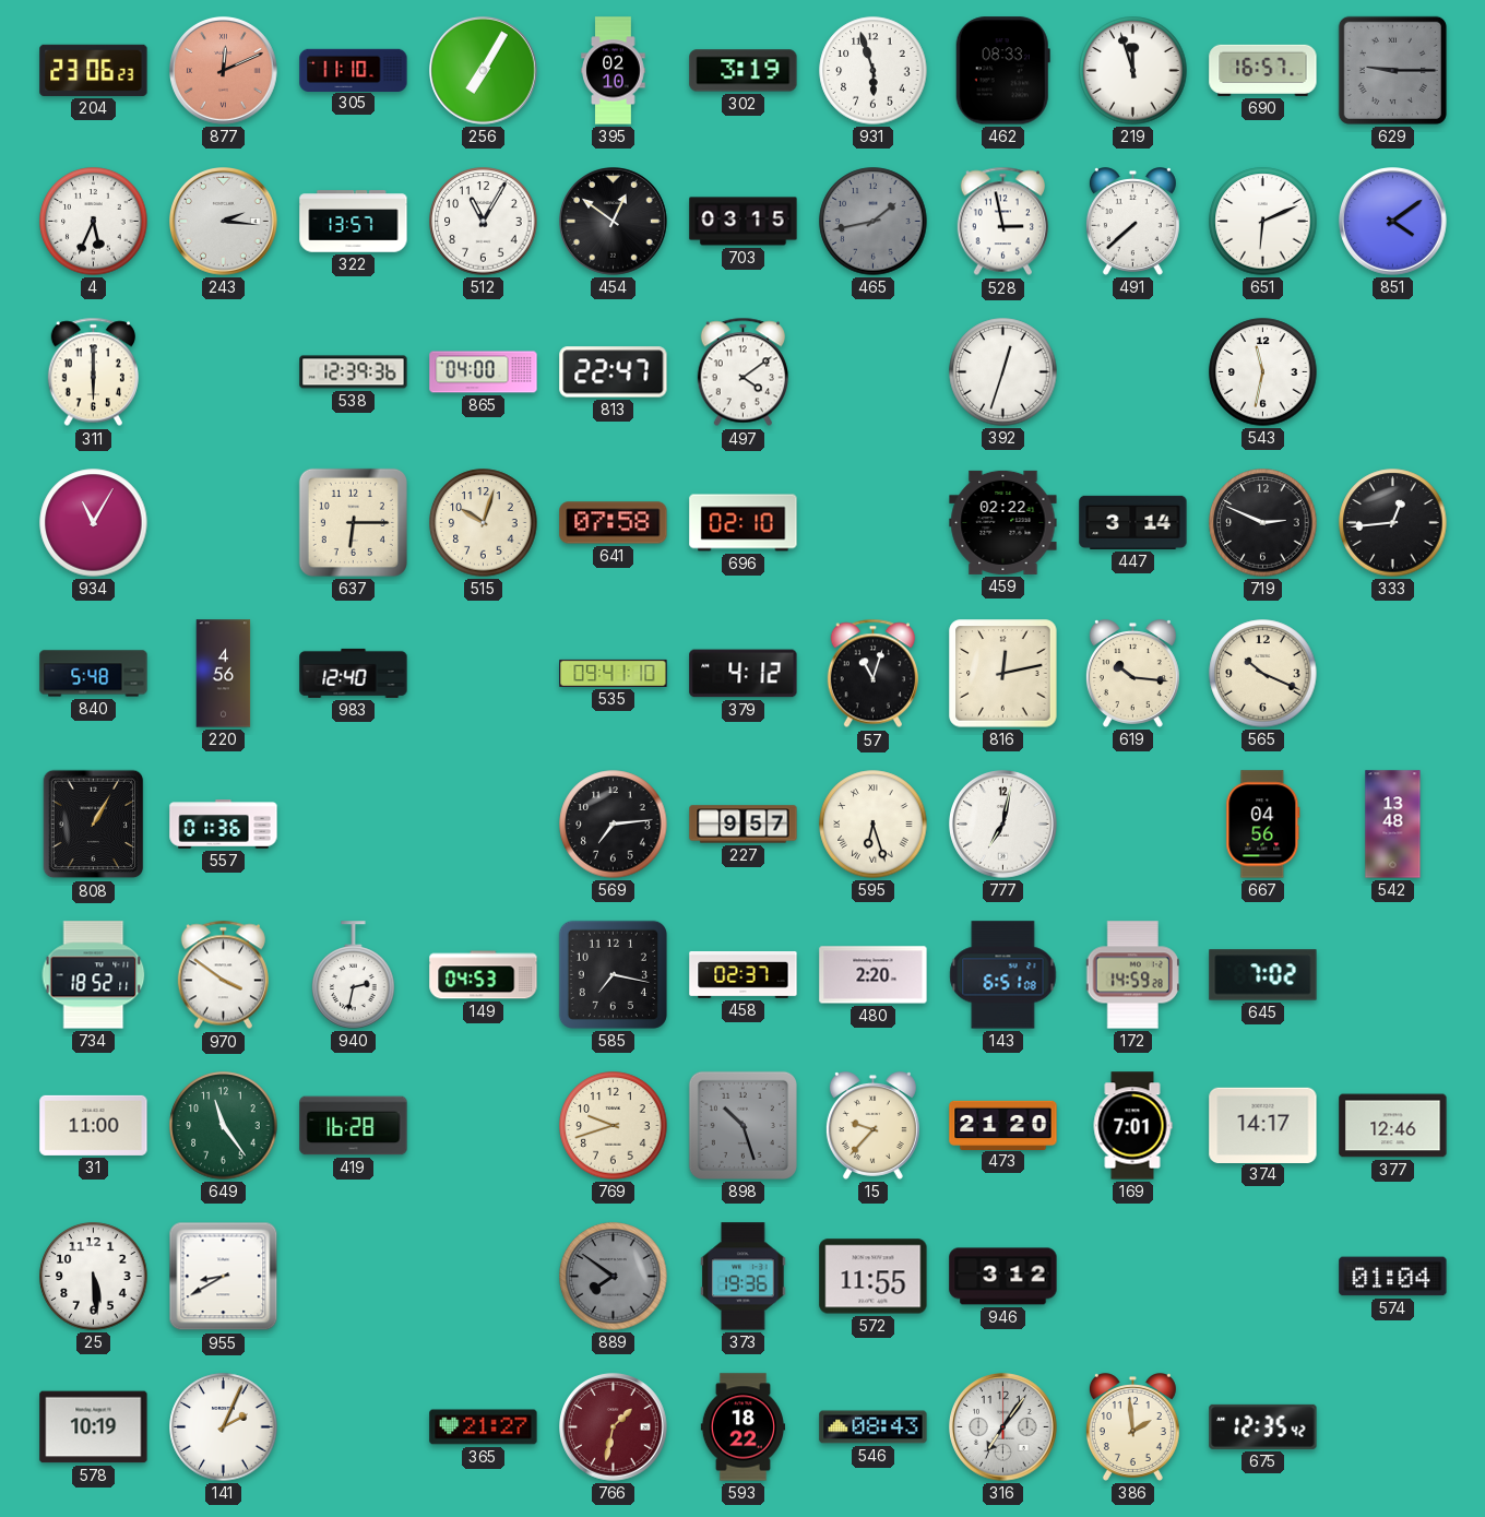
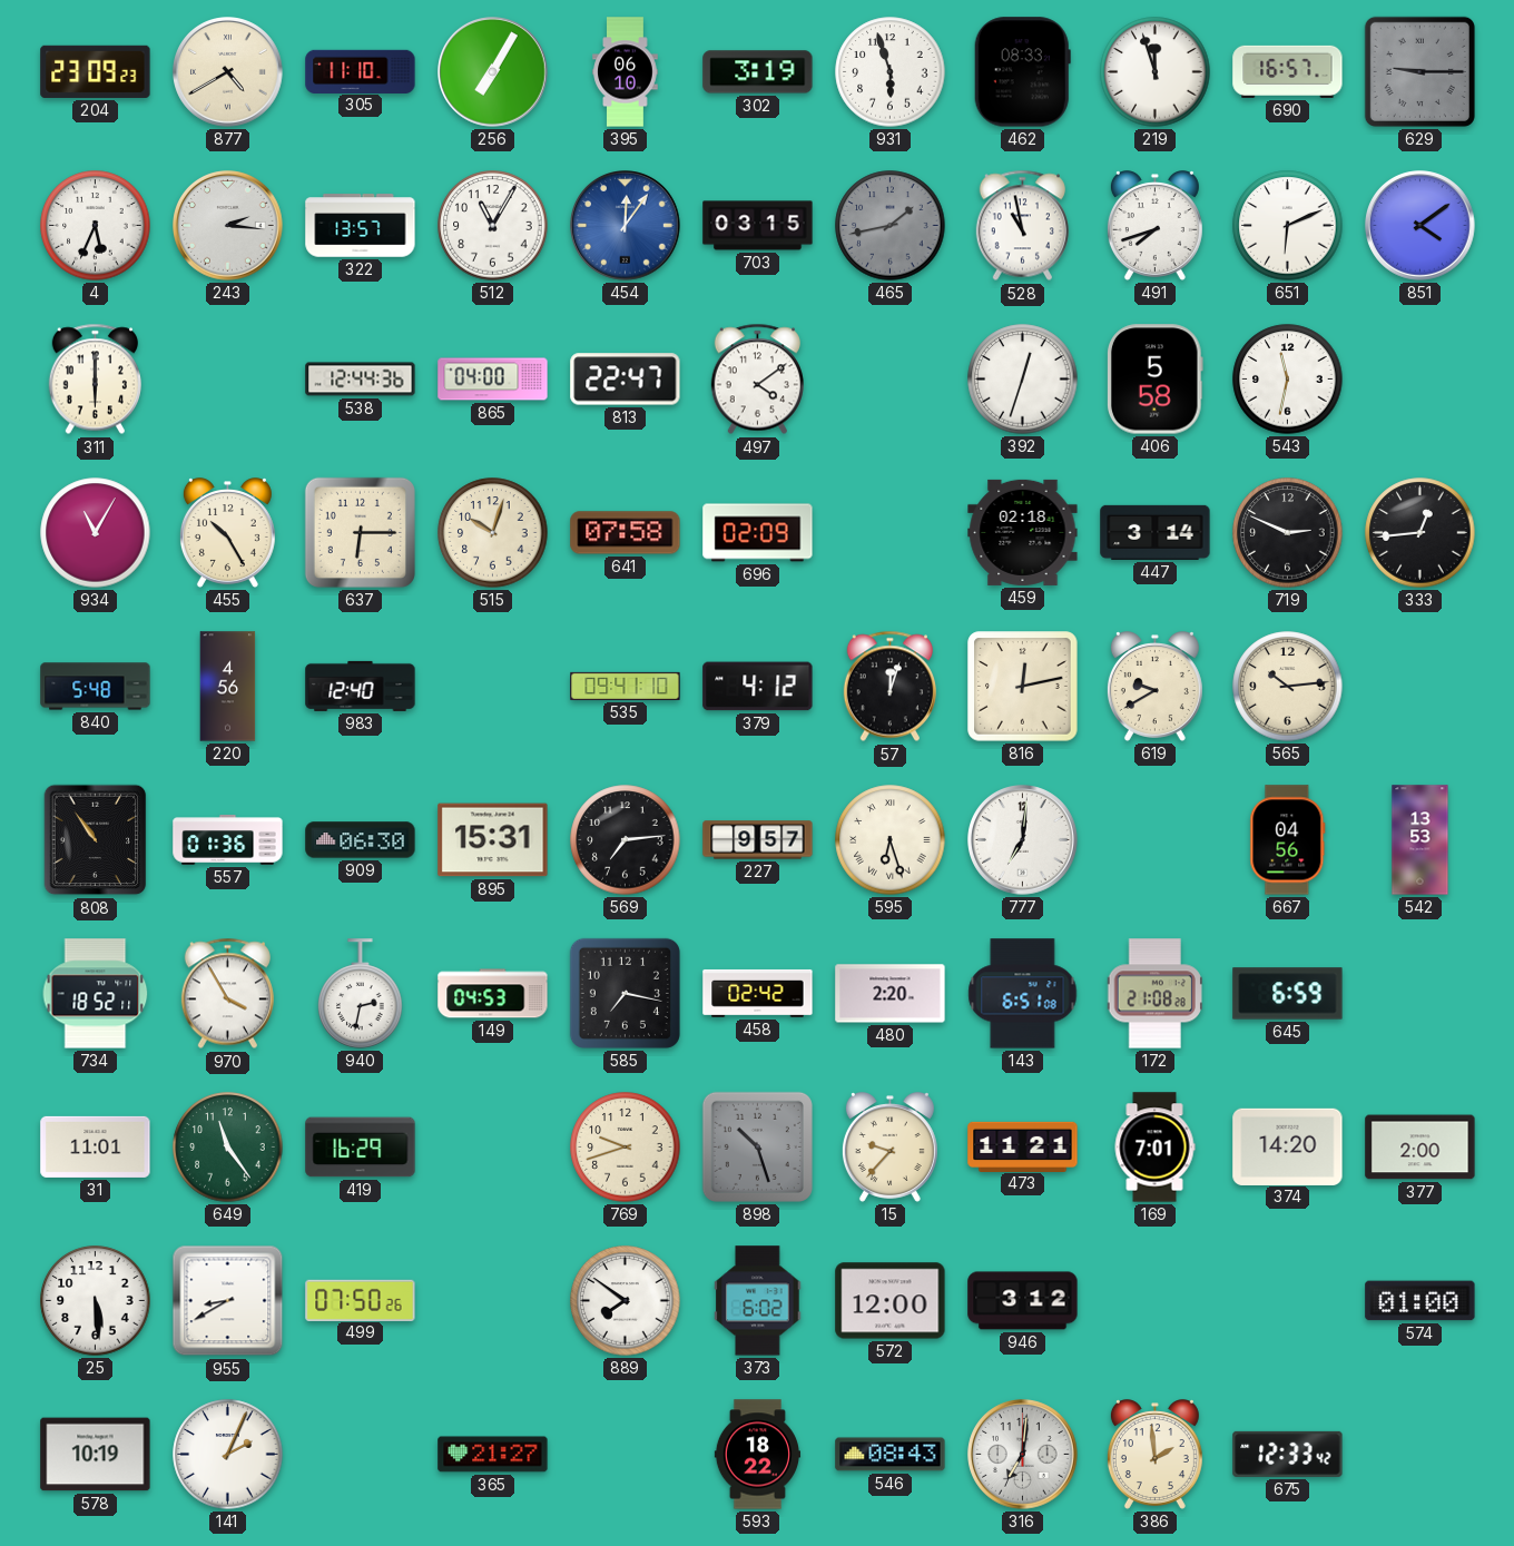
204: 23:06 -> 23:09 (96, 71)
877: 12:11 -> 4:40 (228, 72)
877 dial: salmon -> cream (228, 72)
395: 02:10 -> 06:10 (626, 72)
454: 12:51 -> 12:06 (626, 226)
454 dial: black -> blue (626, 226)
528: 2:58 -> 10:58 (1022, 226)
491: 7:38 -> 7:42 (1154, 226)
538: 12:39 -> 12:44 (361, 380)
406: none -> 5:58 (1154, 380)
455: none -> 10:25 (227, 533)
696: 02:10 -> 02:09 (758, 533)
459: 02:22 -> 02:18 (1023, 532)
57: 11:03 -> 12:03 (889, 687)
619: 10:16 -> 9:40 (1154, 687)
565: 10:19 -> 10:14 (1288, 687)
808: 1:05 -> 10:54 (96, 840)
909: none -> 06:30 (361, 840)
895: none -> 15:31 (493, 840)
777: 7:02 -> 7:01 (1023, 840)
542: 13:48 -> 13:53 (1420, 840)
970: 3:51 -> 3:55 (227, 994)
458: 02:37 -> 02:42 (758, 993)
172: 14:59 -> 21:08 (1154, 994)
645: 7:02 -> 6:59 (1288, 994)
31: 11:00 -> 11:01 (96, 1146)
419: 16:28 -> 16:29 (361, 1148)
473: 21:20 -> 11:21 (1023, 1146)
374: 14:17 -> 14:20 (1288, 1146)
377: 12:46 -> 2:00 (1420, 1148)
499: none -> 07:50 (361, 1300)
889 dial: grey -> white (626, 1301)
373: 19:36 -> 6:02 (758, 1301)
572: 11:55 -> 12:00 (891, 1301)
574: 01:04 -> 01:00 (1420, 1301)
766: 1:32 -> none (614, 1427)
316: 7:06 -> 7:01 (1023, 1455)
675: 12:35 -> 12:33 (1288, 1454)
